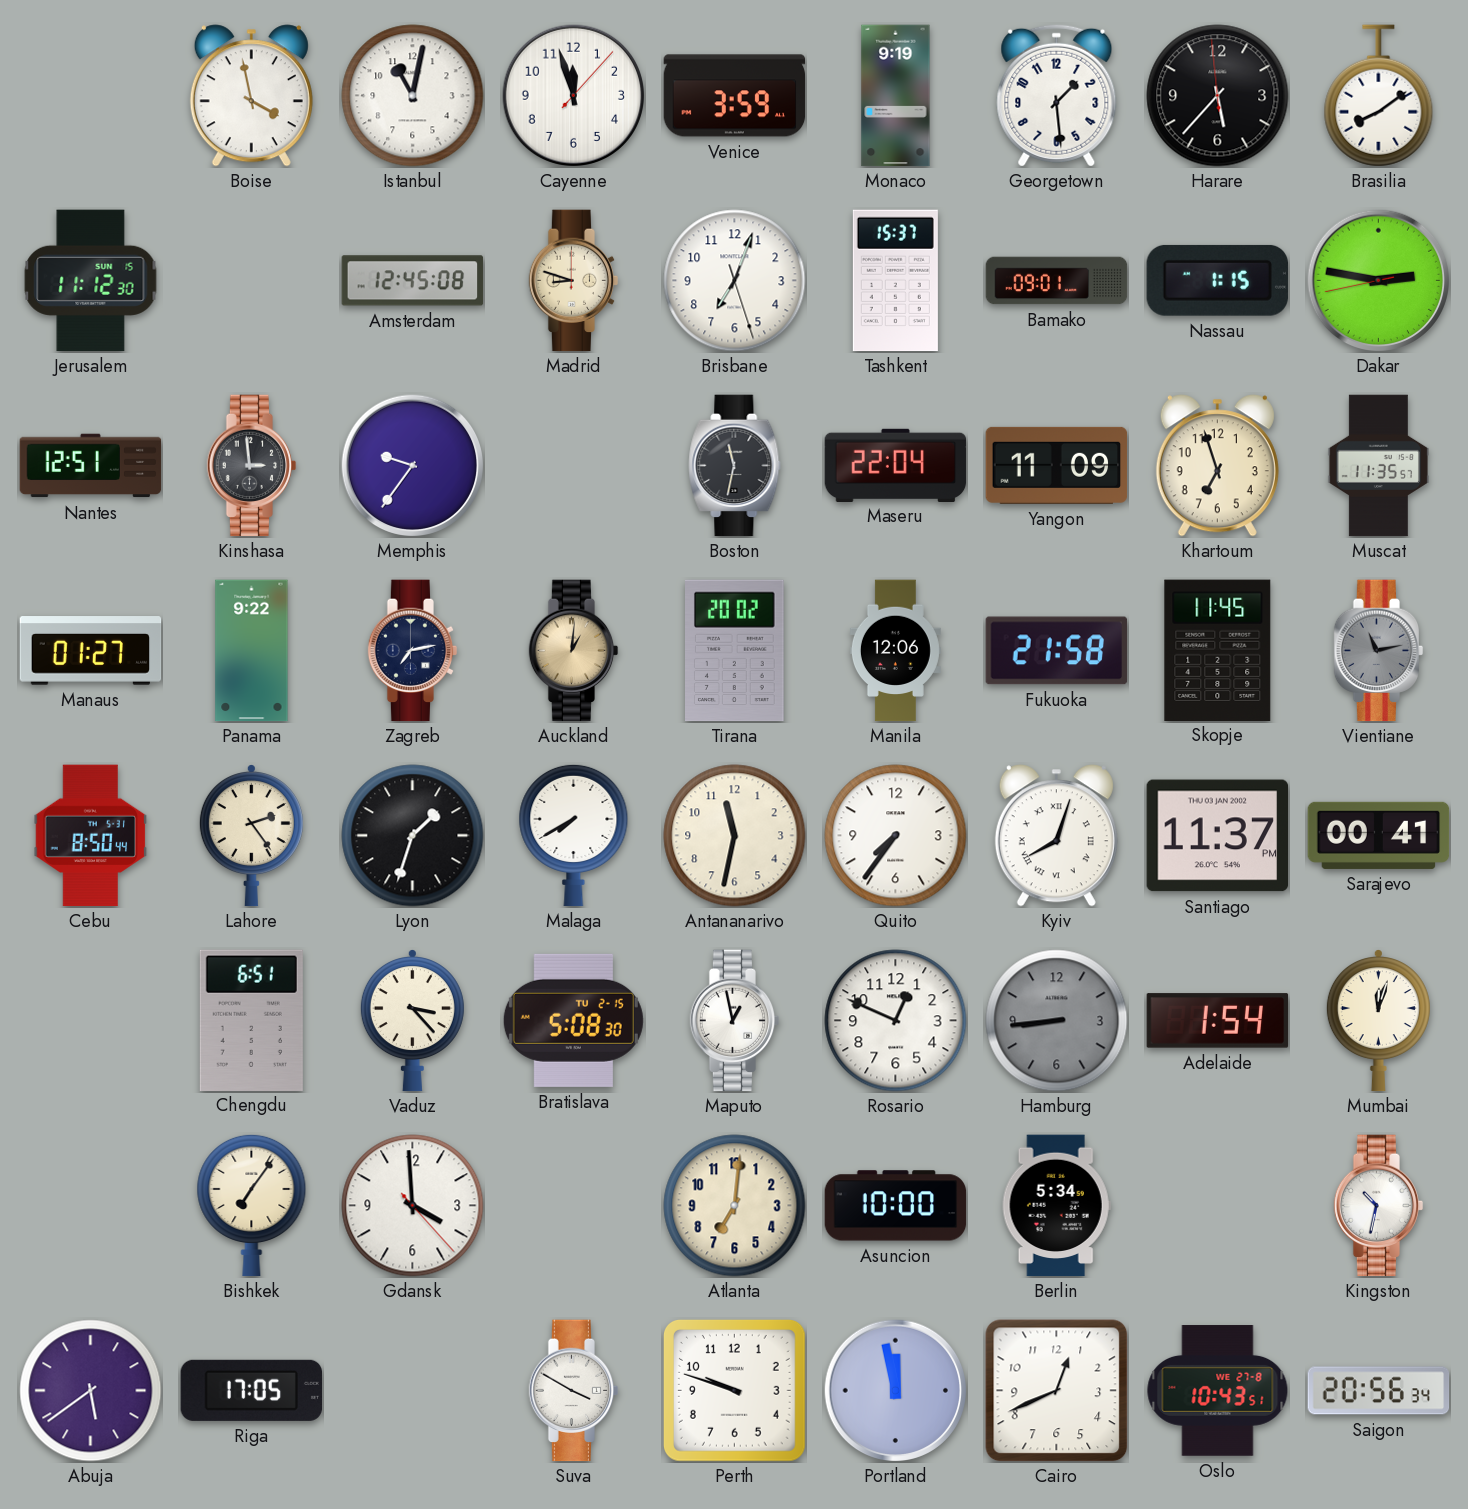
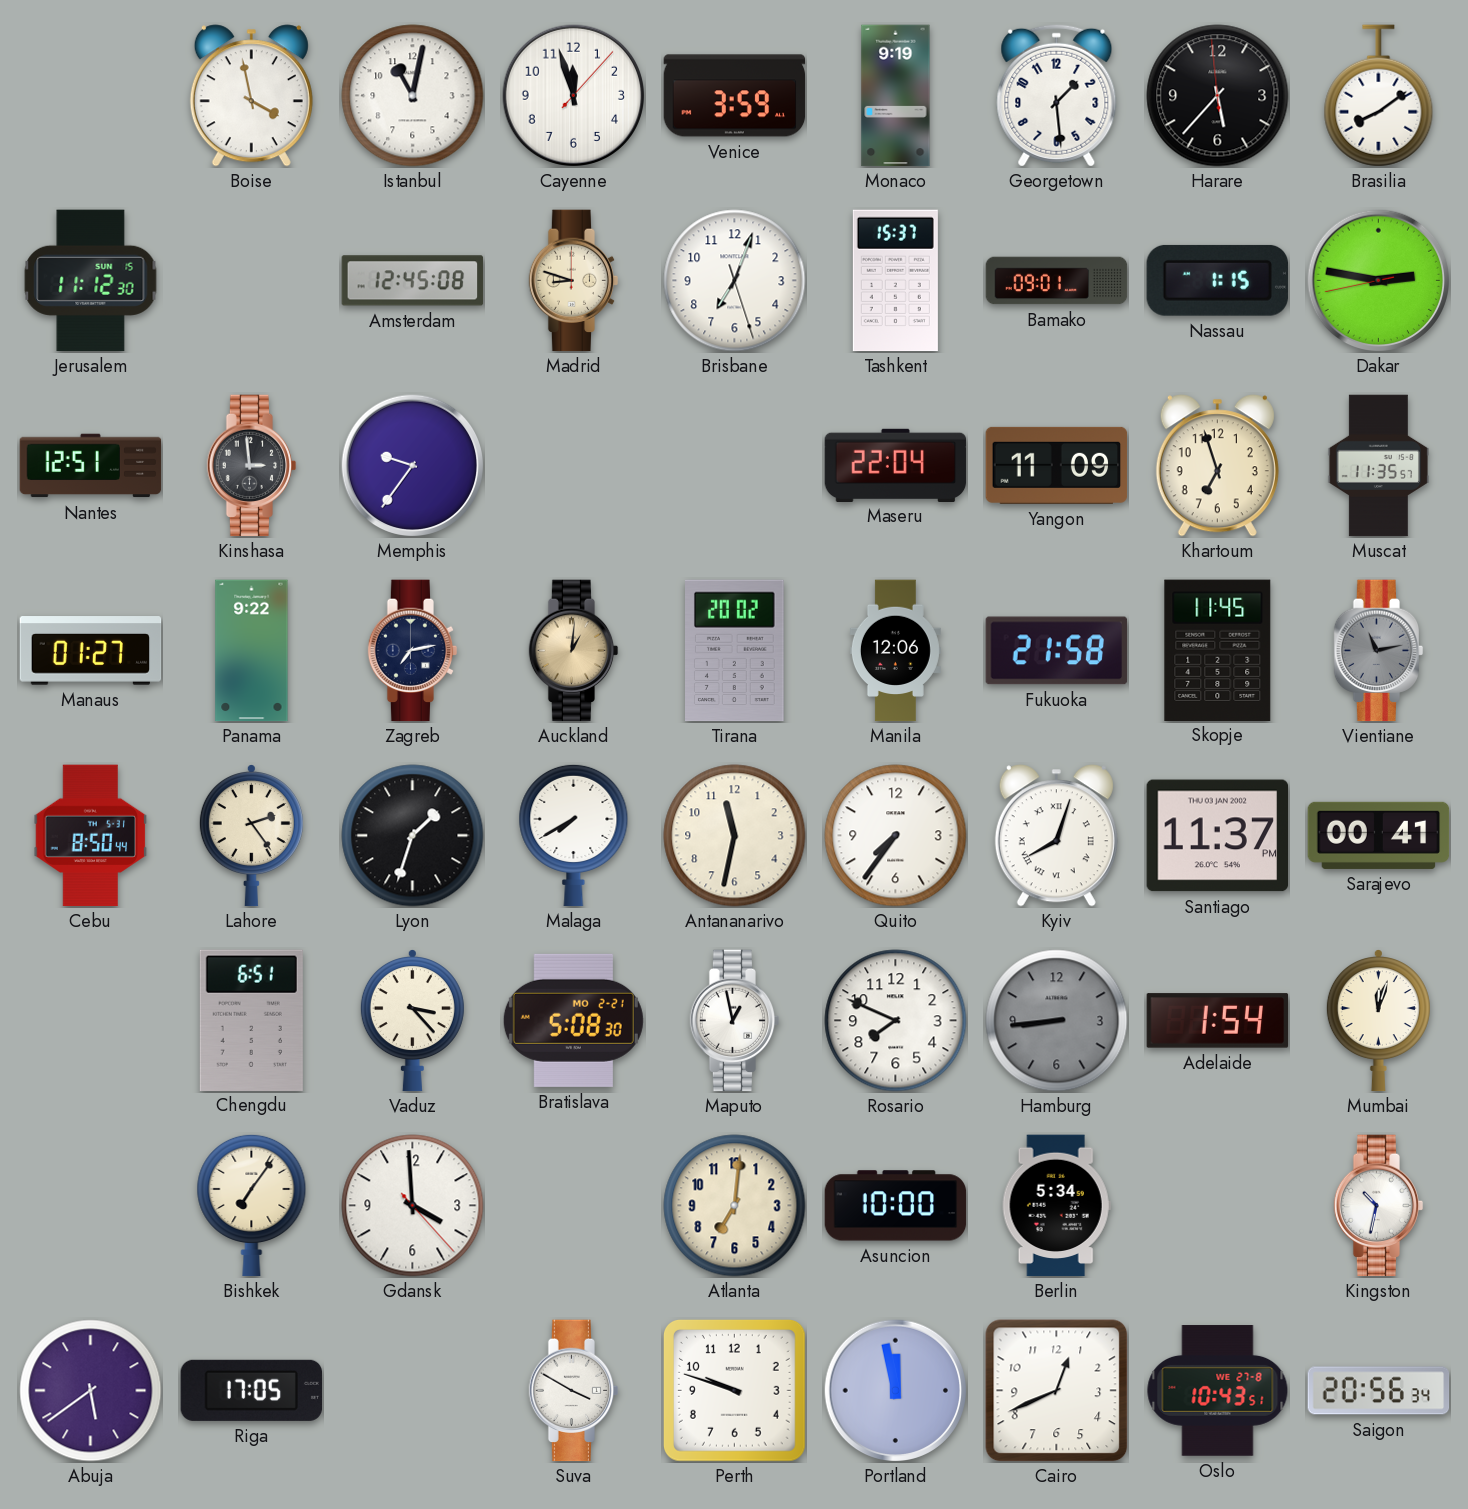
Boston: 11:32 -> none (735, 466)
Bratislava date: TU 2-15 -> MO 2-21 (573, 1020)
Rosario: 12:49 -> 7:49 (896, 1021)
